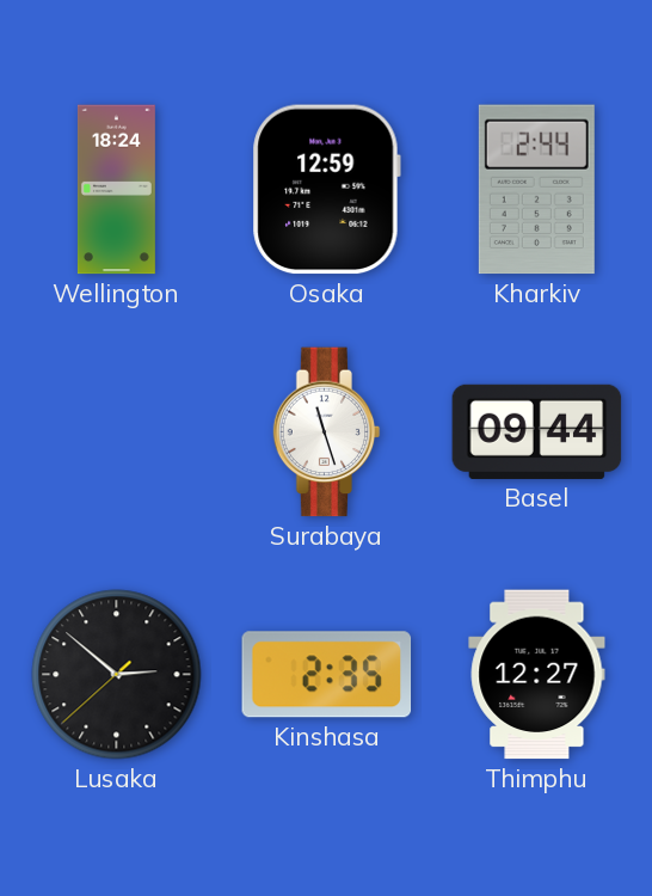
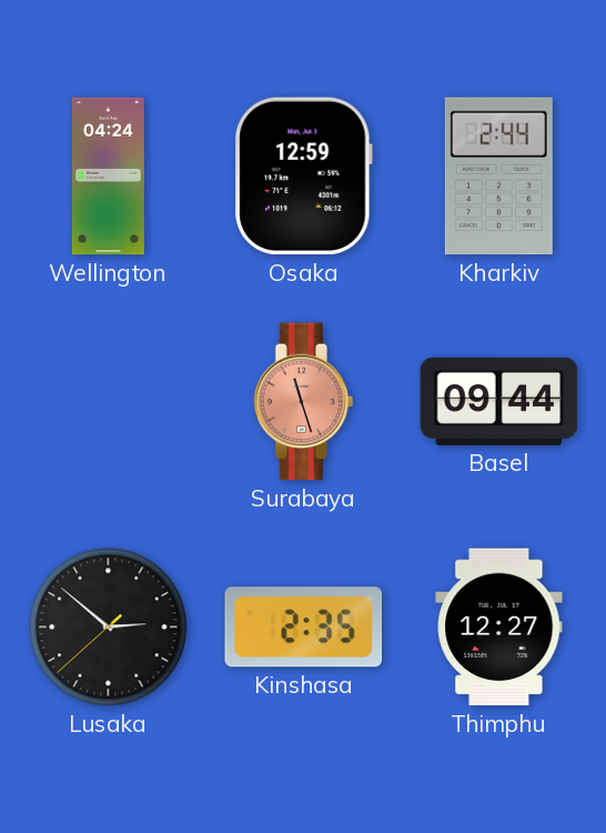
Wellington: 18:24 -> 04:24 (108, 177)
Surabaya dial: white -> salmon (304, 402)
